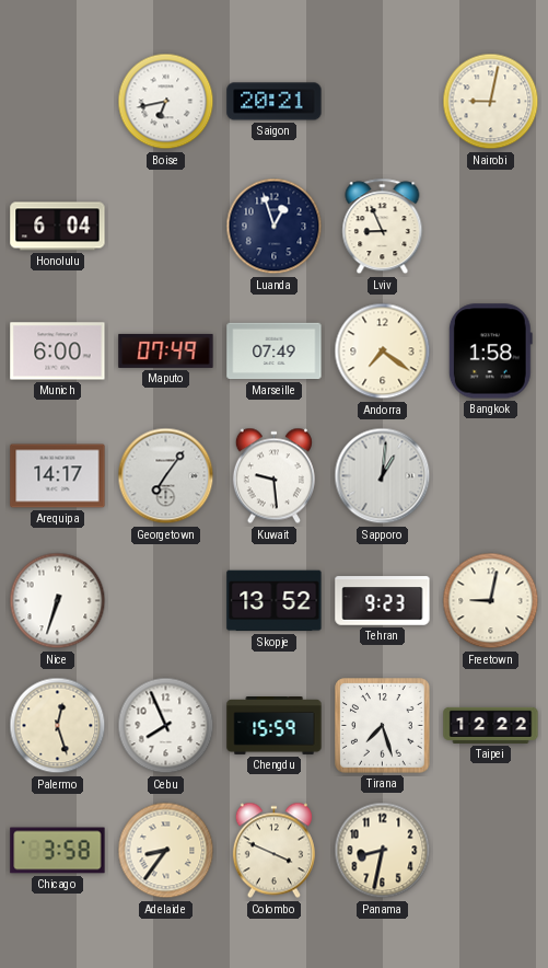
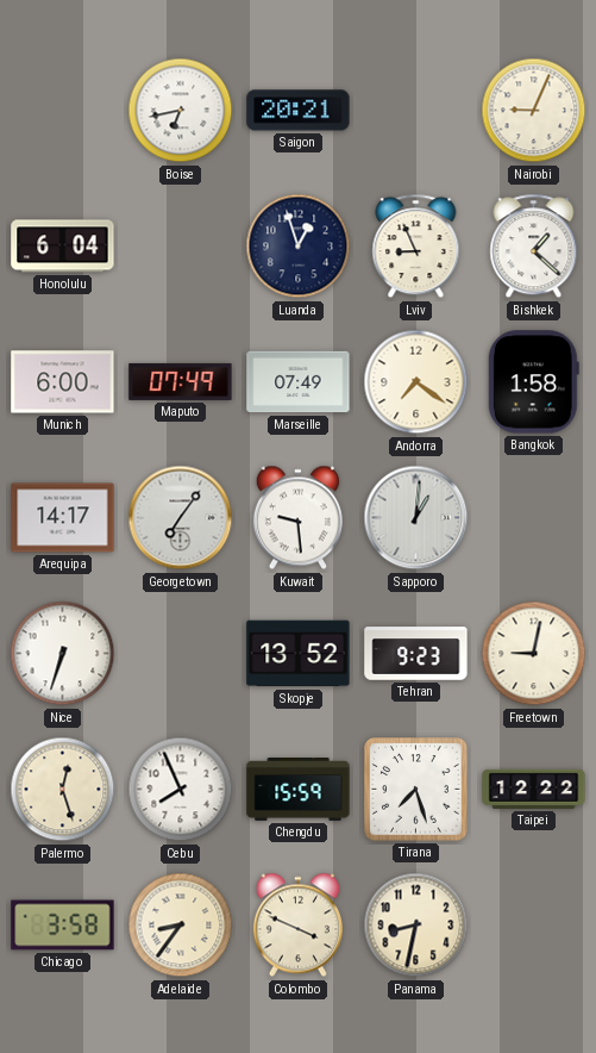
Nairobi: 9:02 -> 9:04 (534, 111)
Bishkek: none -> 1:22 (534, 247)
